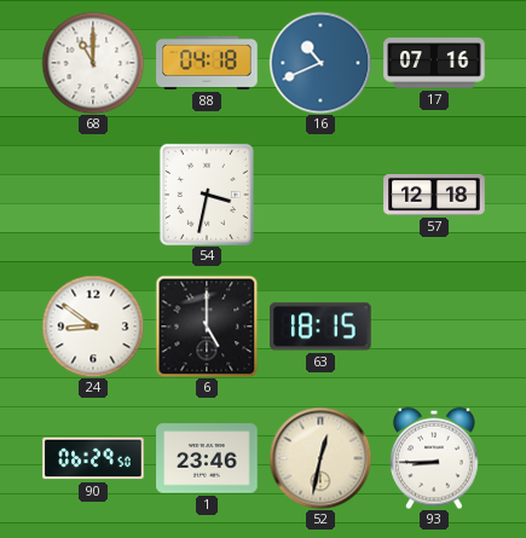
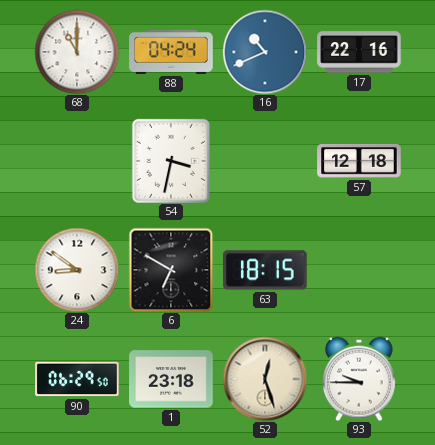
88: 04:18 -> 04:24 (171, 52)
17: 07:16 -> 22:16 (359, 52)
6: 5:00 -> 6:50 (171, 270)
1: 23:46 -> 23:18 (171, 379)
52: 12:32 -> 12:27 (265, 379)
93: 8:45 -> 9:45 (359, 379)
